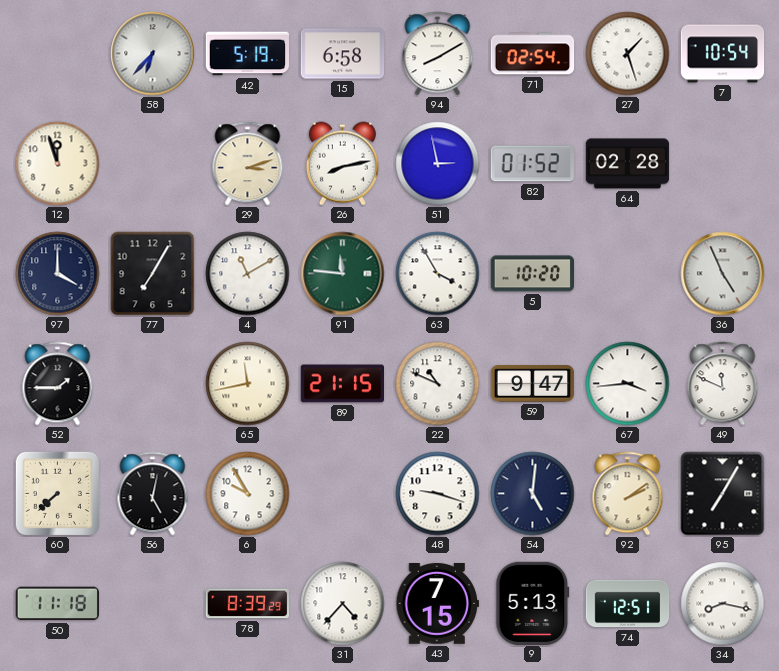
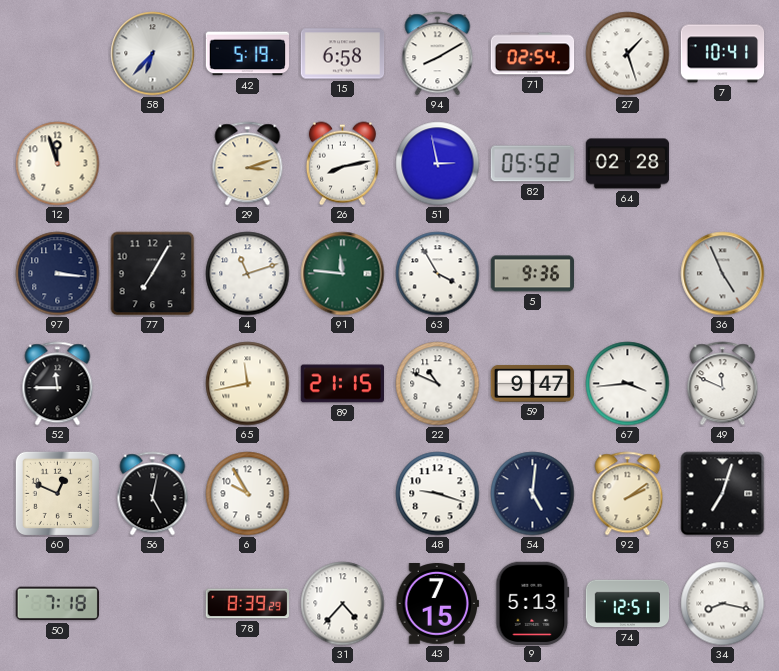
7: 10:54 -> 10:41 (723, 54)
82: 01:52 -> 05:52 (532, 164)
97: 4:00 -> 3:16 (58, 274)
4: 11:10 -> 11:12 (248, 274)
5: 10:20 -> 9:36 (532, 274)
52: 1:45 -> 11:45 (58, 384)
60: 7:38 -> 12:49 (57, 493)
95: 7:05 -> 7:03 (723, 494)
50: 11:18 -> 7:18 (57, 604)
